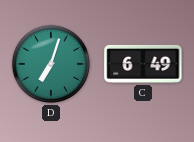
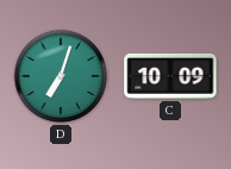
C: 6:49 -> 10:09 (170, 76)
